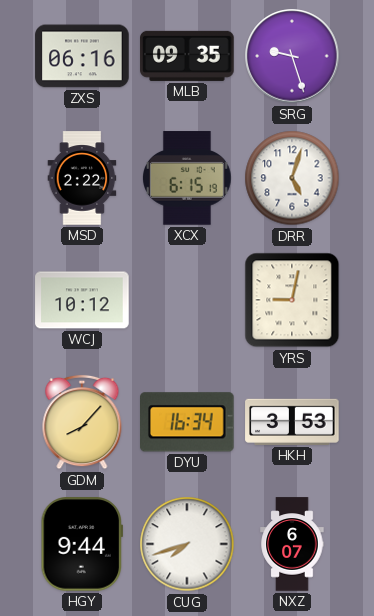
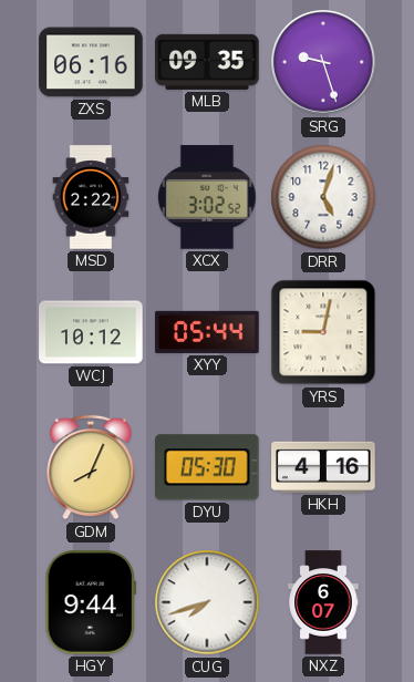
XCX: 6:15 -> 3:02 (208, 197)
XYY: none -> 05:44 (207, 332)
GDM: 8:07 -> 8:04 (91, 467)
DYU: 16:34 -> 05:30 (208, 467)
HKH: 3:53 -> 4:16 (323, 467)
